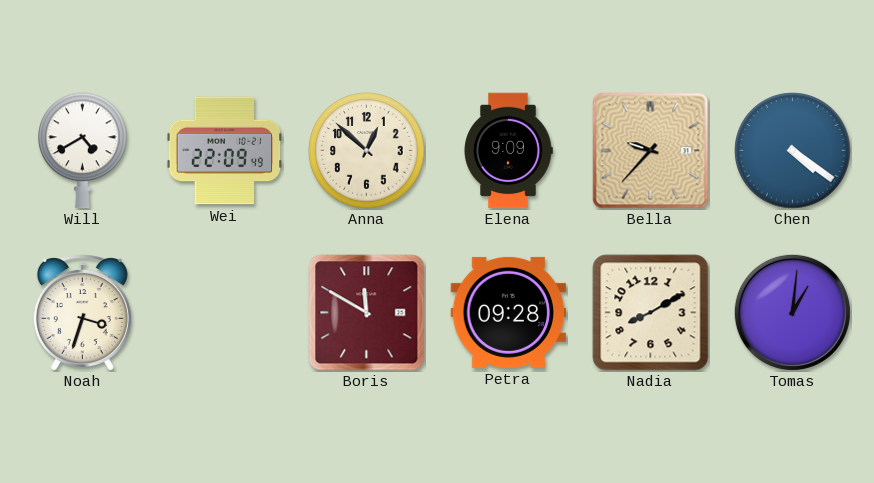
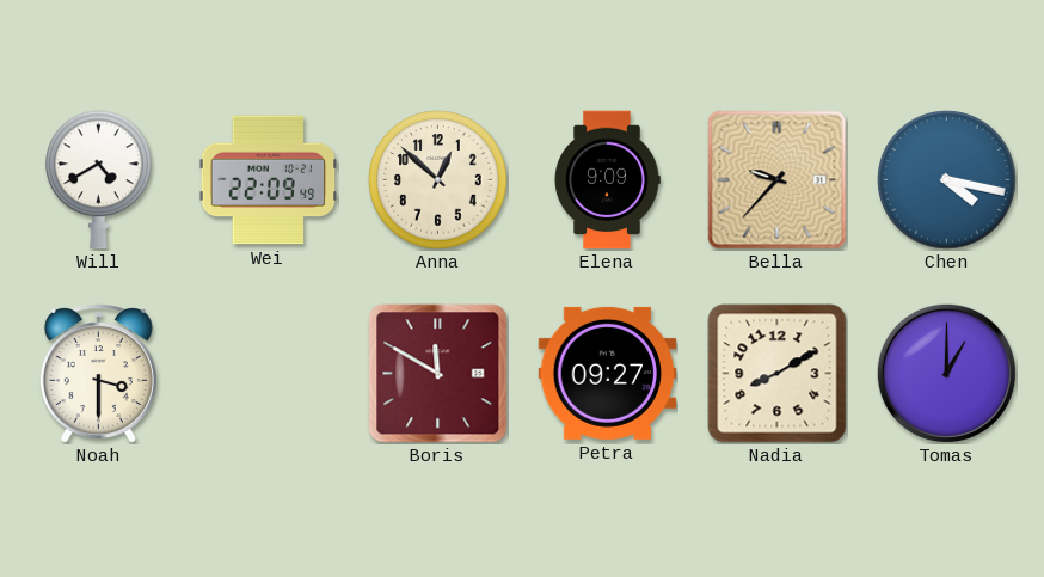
Chen: 4:21 -> 4:17 (947, 180)
Noah: 3:33 -> 3:30 (98, 374)
Petra: 09:28 -> 09:27 (608, 373)
Tomas: 1:01 -> 1:00 (946, 373)
